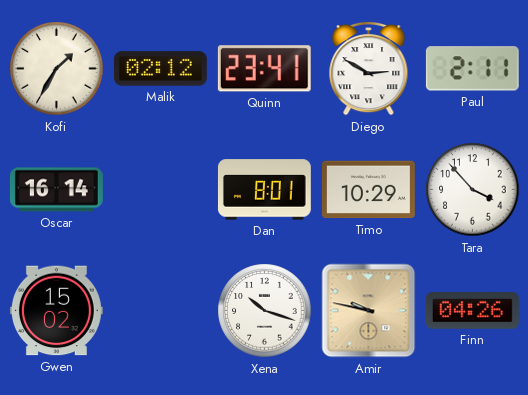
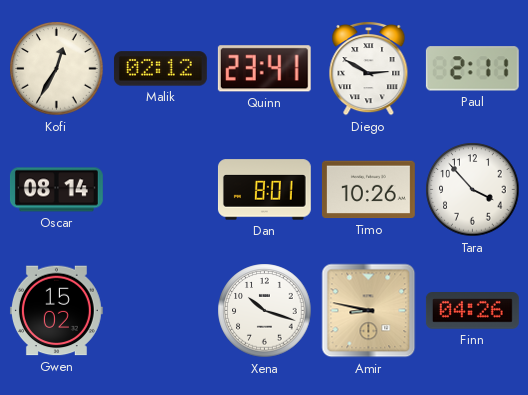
Kofi: 1:35 -> 12:35 (57, 69)
Oscar: 16:14 -> 08:14 (56, 190)
Timo: 10:29 -> 10:26 (368, 190)
Amir: 9:47 -> 8:47 (369, 311)
